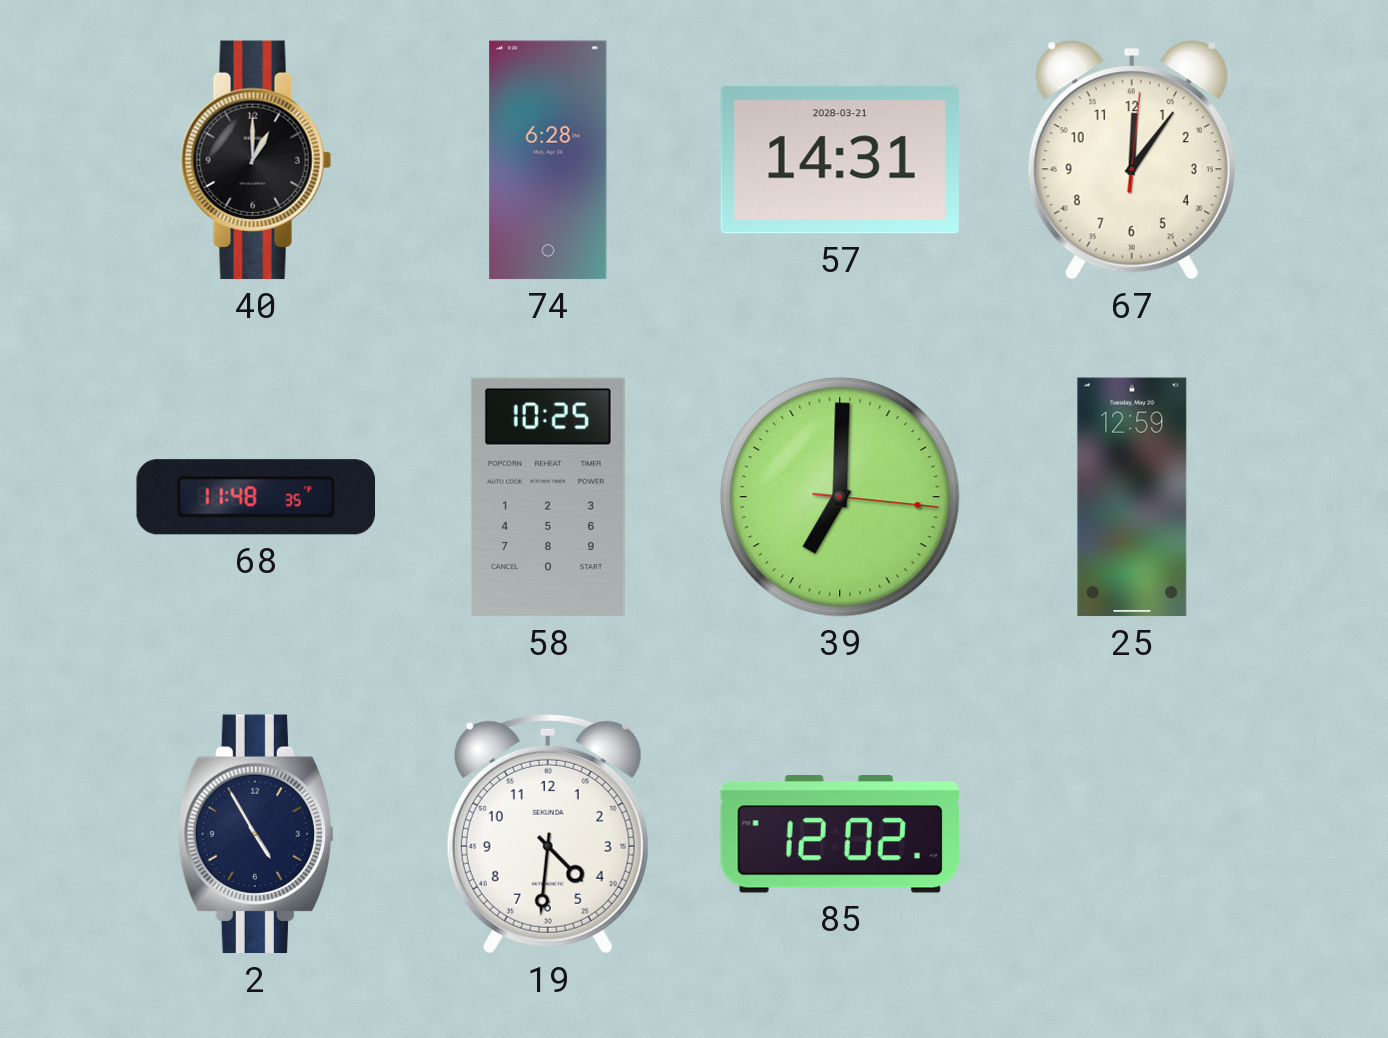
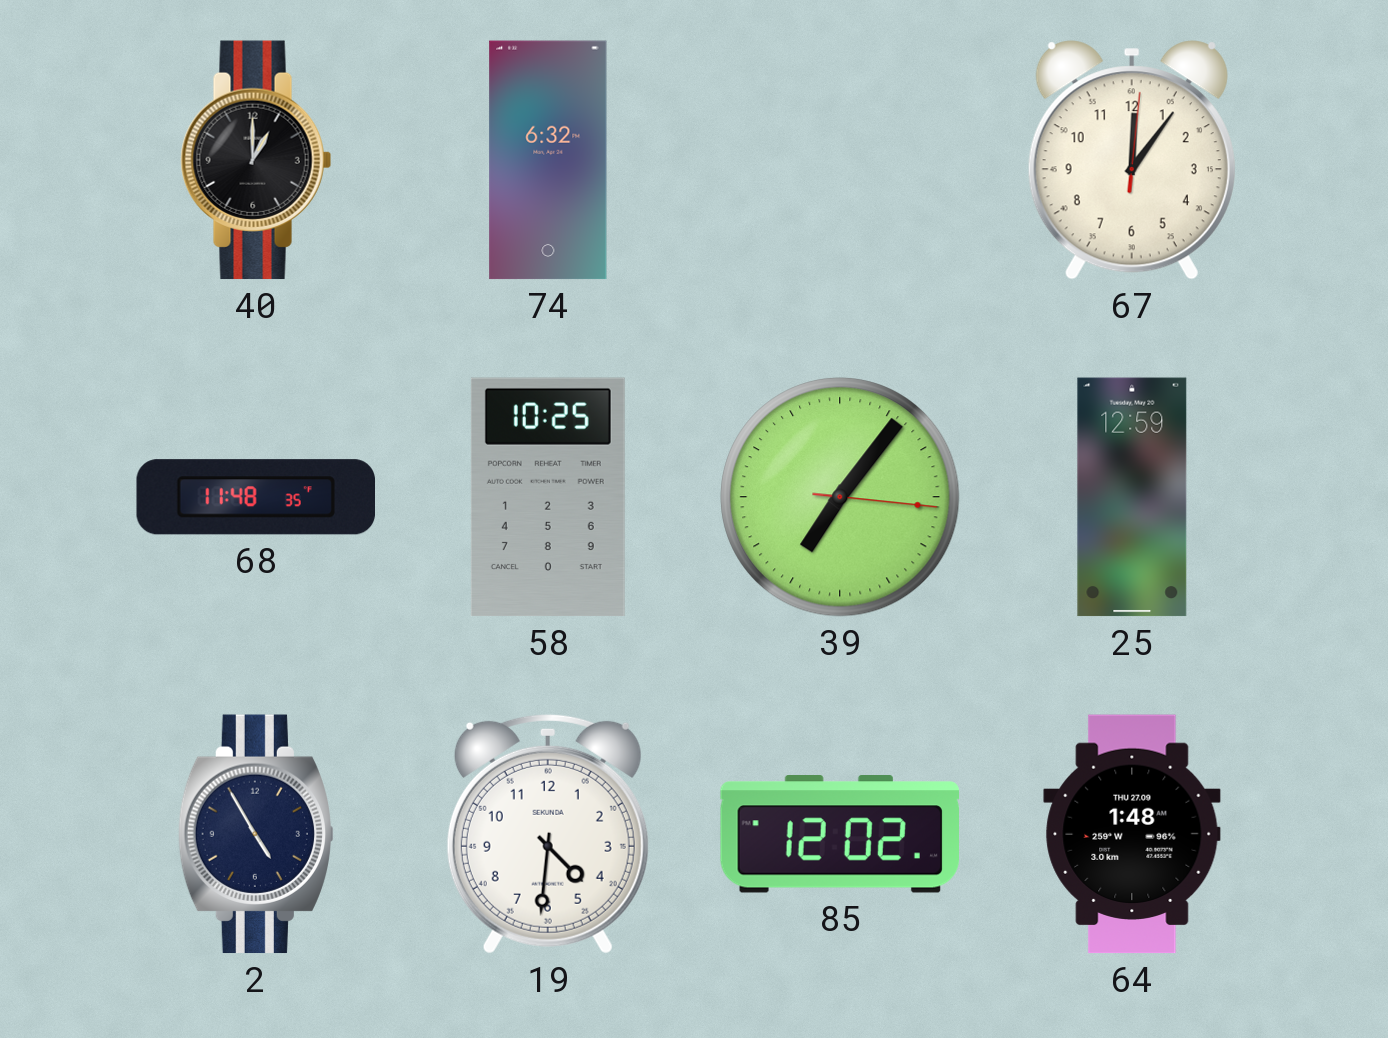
74: 6:28 -> 6:32 (548, 160)
57: 14:31 -> none (840, 160)
39: 7:00 -> 7:06 (840, 497)
64: none -> 1:48 (1132, 834)
